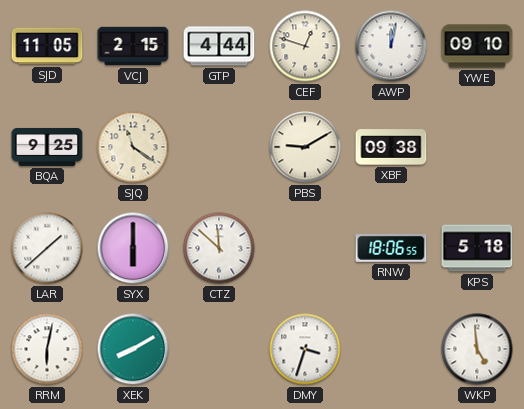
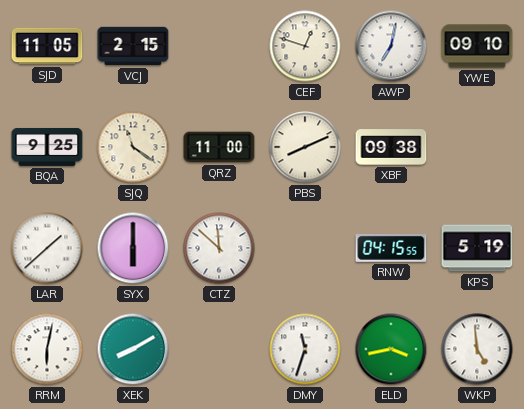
GTP: 4:44 -> none (219, 46)
AWP: 12:02 -> 7:02 (391, 46)
QRZ: none -> 11:00 (219, 147)
PBS: 9:10 -> 8:11 (305, 147)
RNW: 18:06 -> 04:15 (391, 248)
KPS: 5:18 -> 5:19 (477, 248)
DMY: 3:33 -> 11:33 (305, 349)
ELD: none -> 3:43 (391, 349)
